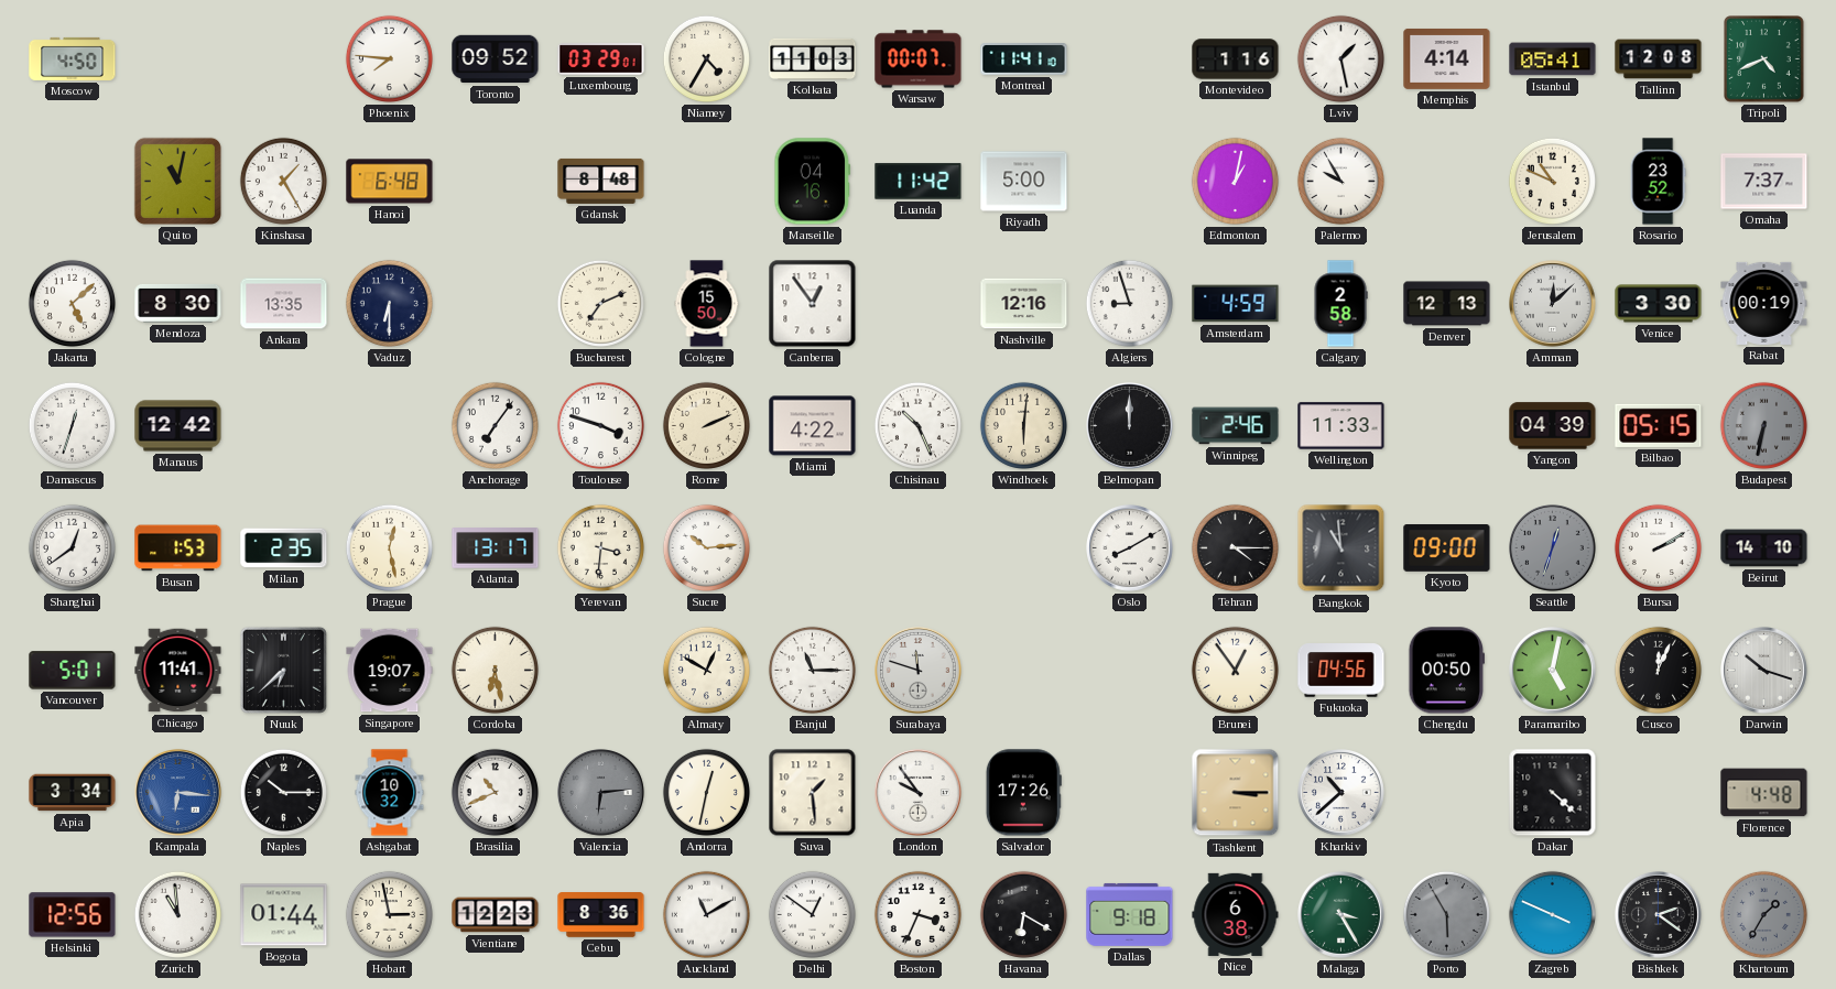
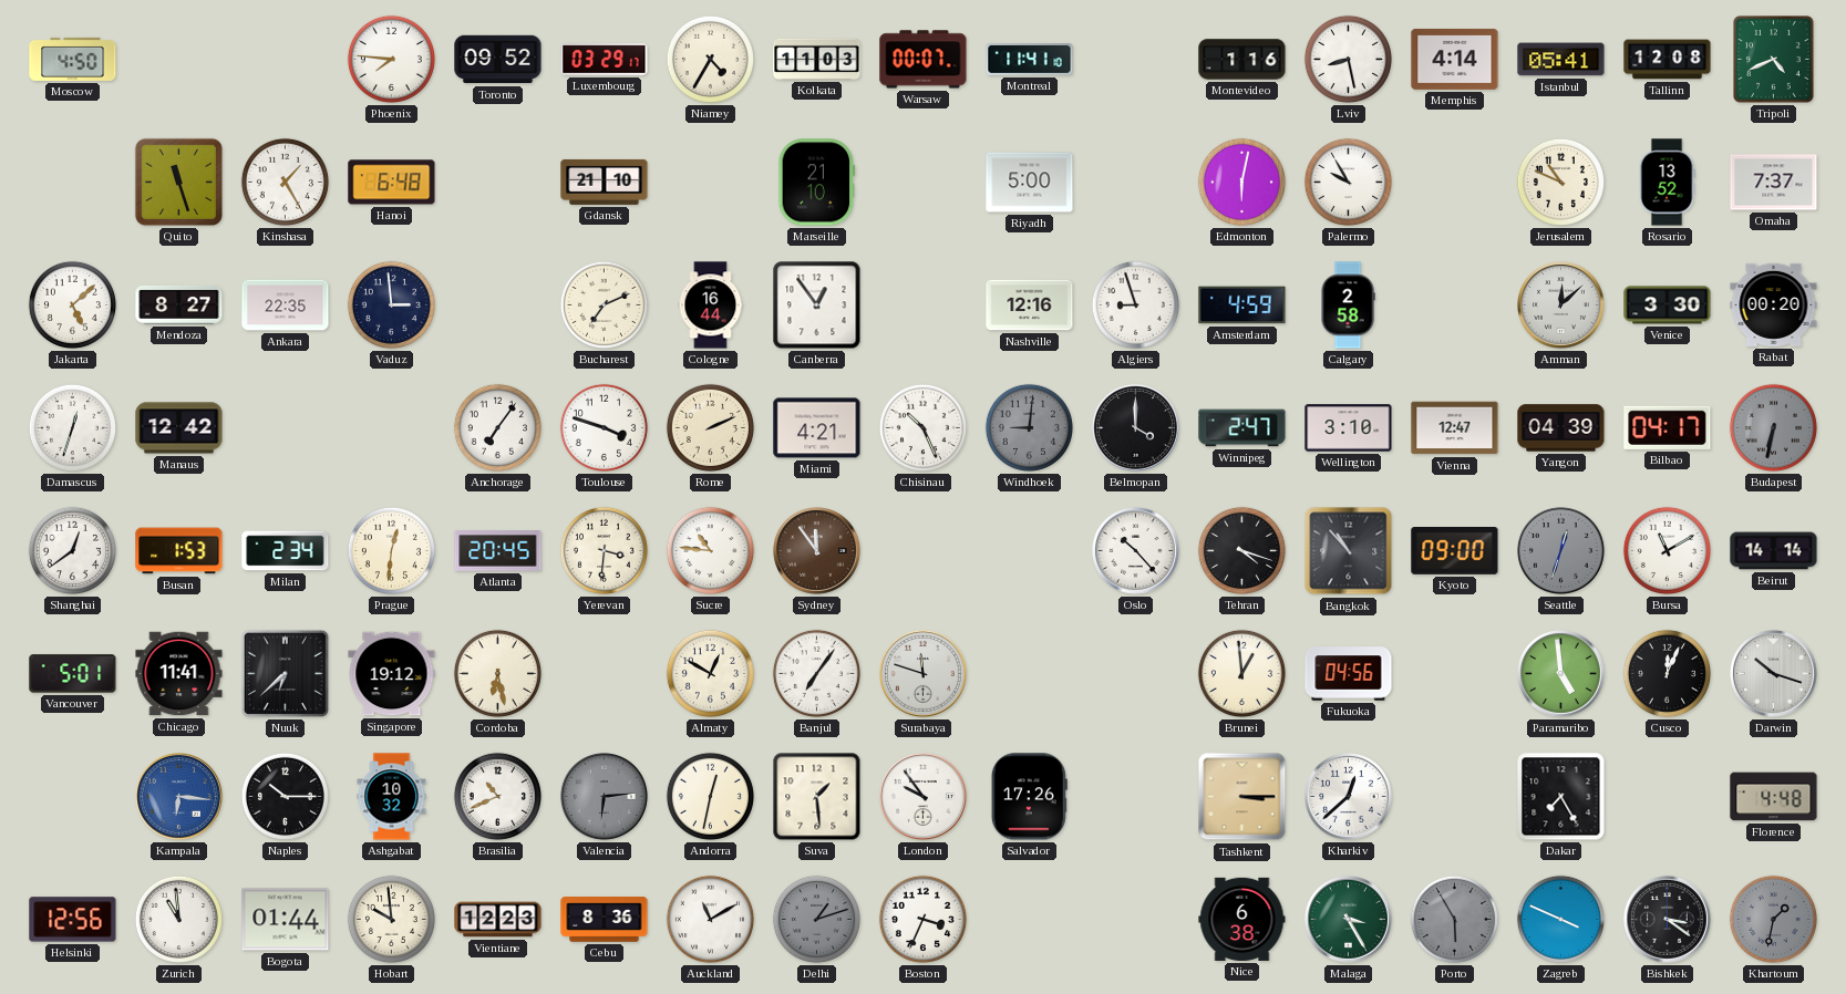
Luxembourg: 03:29:01 -> 03:29:17 (605, 60)
Lviv: 1:28 -> 8:28 (1348, 59)
Quito: 11:02 -> 11:27 (178, 182)
Gdansk: 8:48 -> 21:10 (605, 182)
Marseille: 04:16 -> 21:10 (817, 183)
Luanda: 11:42 -> none (919, 182)
Edmonton: 1:02 -> 6:02 (1241, 182)
Rosario: 23:52 -> 13:52 (1667, 183)
Mendoza: 8:30 -> 8:27 (179, 304)
Ankara: 13:35 -> 22:35 (286, 306)
Vaduz: 6:30 -> 2:59 (391, 304)
Cologne: 15:50 -> 16:44 (711, 306)
Denver: 12:13 -> none (1447, 304)
Rabat: 00:19 -> 00:20 (1774, 304)
Miami: 4:22 -> 4:21 (817, 428)
Windhoek: 6:01 -> 9:01 (1029, 427)
Windhoek dial: cream -> grey (1029, 427)
Belmopan: 12:00 -> 4:00 (1136, 428)
Winnipeg: 2:46 -> 2:47 (1242, 428)
Wellington: 11:33 -> 3:10 (1349, 428)
Vienna: none -> 12:47 (1455, 428)
Bilbao: 05:15 -> 04:17 (1668, 427)
Milan: 2:35 -> 2:34 (286, 551)
Prague: 12:28 -> 12:31 (391, 550)
Atlanta: 13:17 -> 20:45 (498, 551)
Sucre: 10:14 -> 10:46 (710, 550)
Sydney: none -> 11:54 (817, 551)
Oslo: 8:10 -> 10:23 (1136, 551)
Tehran: 4:15 -> 4:18 (1241, 550)
Bangkok: 10:59 -> 10:53 (1349, 551)
Bursa: 2:10 -> 11:10 (1667, 550)
Beirut: 14:10 -> 14:14 (1774, 551)
Singapore: 19:07 -> 19:12 (392, 674)
Banjul: 11:15 -> 7:06 (816, 673)
Brunei: 12:54 -> 12:59 (1241, 673)
Chengdu: 00:50 -> none (1446, 671)
Paramaribo: 5:02 -> 4:59 (1561, 674)
Apia: 3:34 -> none (73, 793)
Kharkiv: 10:38 -> 12:38 (1349, 797)
Dakar: 4:22 -> 7:25 (1561, 797)
Hobart: 2:58 -> 9:59 (391, 919)
Delhi: 12:51 -> 1:12 (816, 919)
Delhi dial: white -> grey (816, 919)
Havana: 6:20 -> none (1023, 914)
Dallas: 9:18 -> none (1130, 914)
Bishkek: 2:21 -> 3:21 (1668, 920)
Khartoum: 1:35 -> 1:32 (1773, 919)
